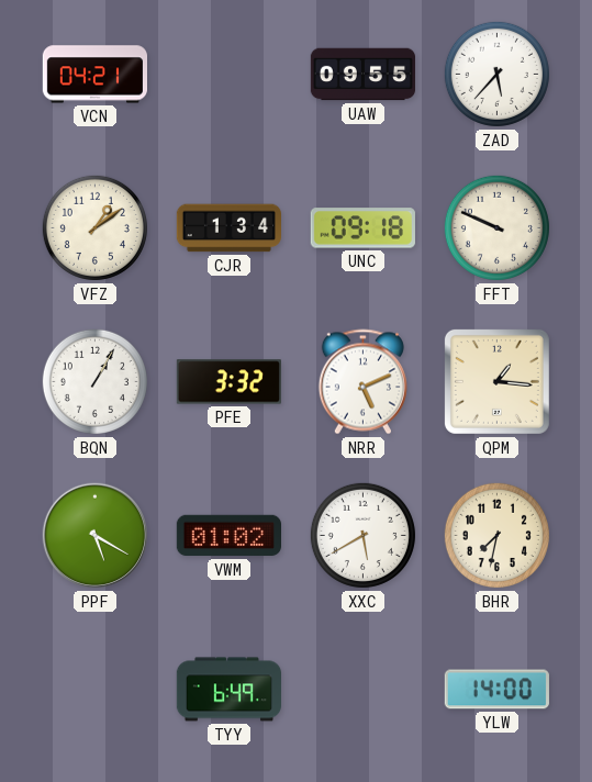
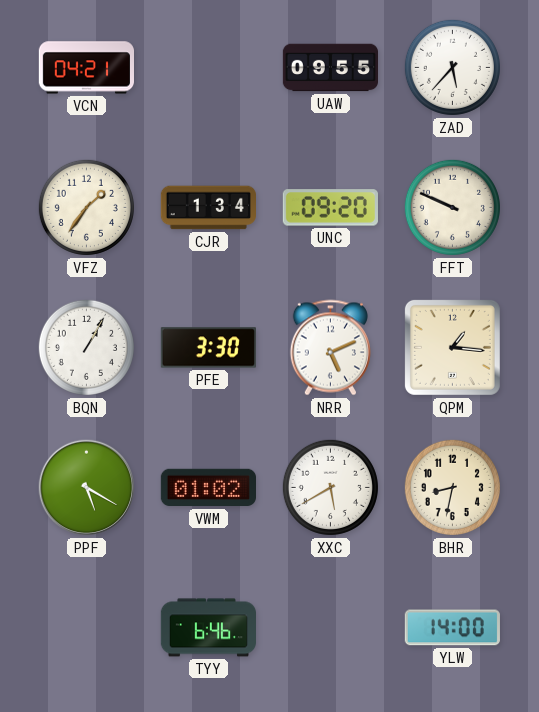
VFZ: 1:09 -> 1:36 (86, 207)
UNC: 09:18 -> 09:20 (330, 208)
PFE: 3:32 -> 3:30 (208, 348)
BHR: 7:32 -> 8:32 (452, 487)
TYY: 6:49 -> 6:46 (208, 628)
